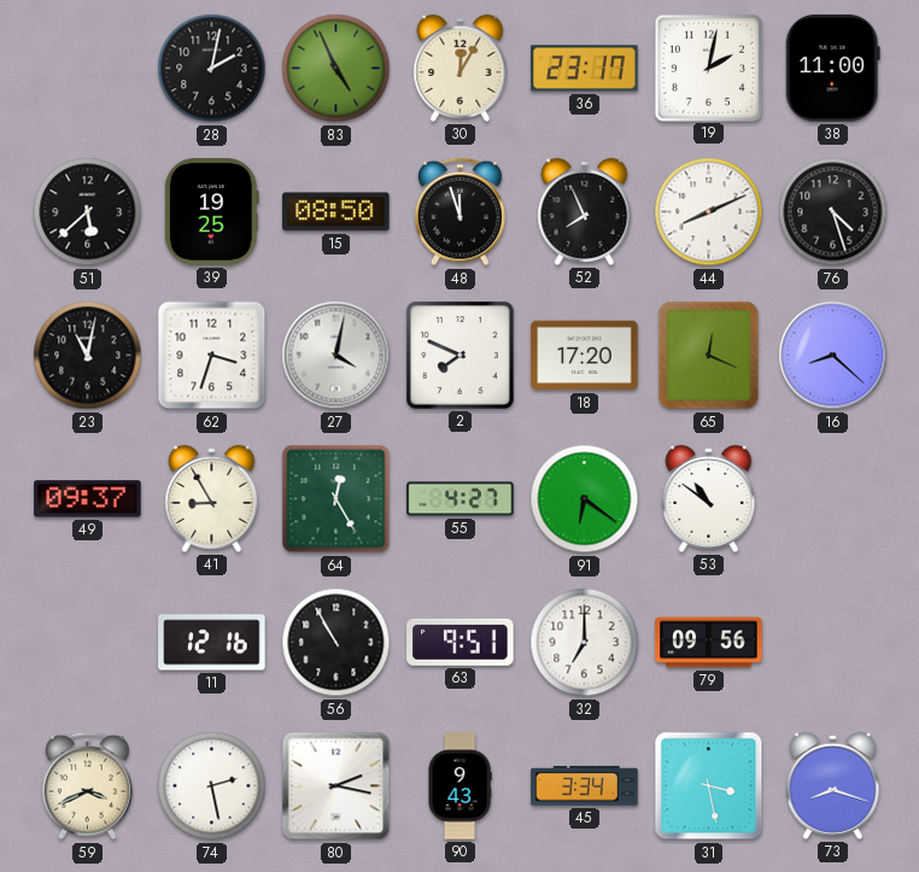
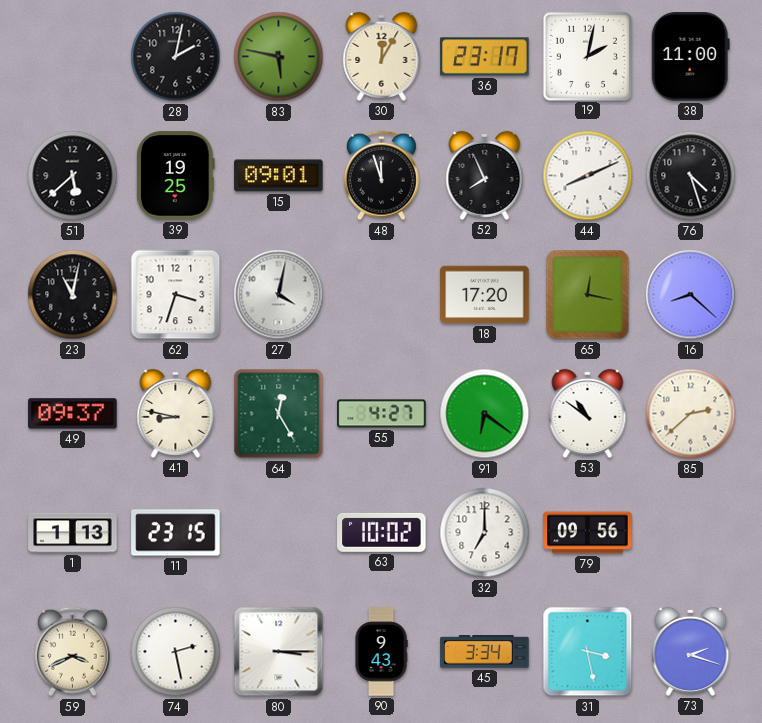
83: 4:56 -> 5:47 (279, 57)
15: 08:50 -> 09:01 (279, 176)
2: 7:49 -> none (459, 355)
65: 12:19 -> 12:17 (588, 295)
41: 8:55 -> 8:47 (176, 413)
85: none -> 2:38 (691, 414)
1: none -> 1:13 (73, 533)
11: 12:16 -> 23:15 (176, 533)
56: 10:55 -> none (336, 643)
63: 9:51 -> 10:02 (382, 532)
80: 2:17 -> 3:15 (279, 652)
73: 8:18 -> 2:18 (691, 651)
